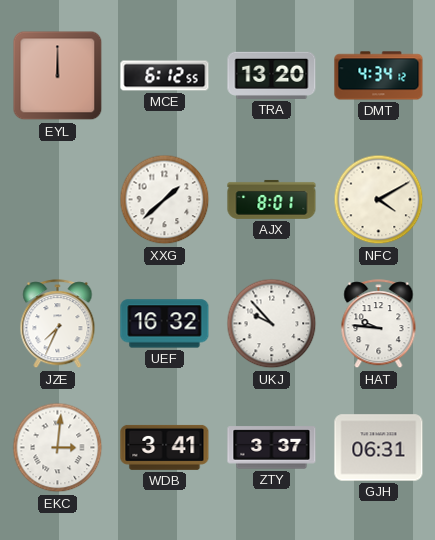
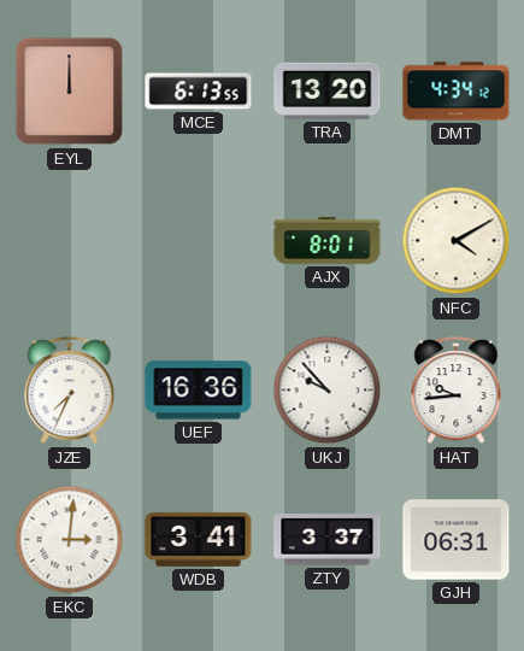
MCE: 6:12 -> 6:13 (199, 92)
XXG: 1:38 -> none (165, 200)
UEF: 16:32 -> 16:36 (199, 391)
HAT: 9:46 -> 9:44 (457, 391)
